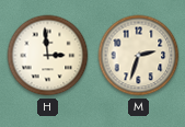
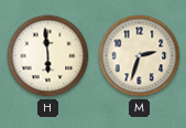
H: 2:59 -> 5:59 (48, 56)
